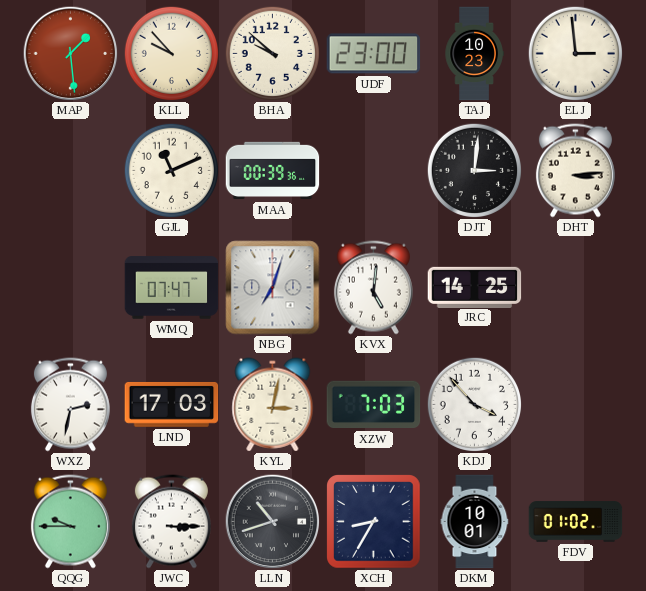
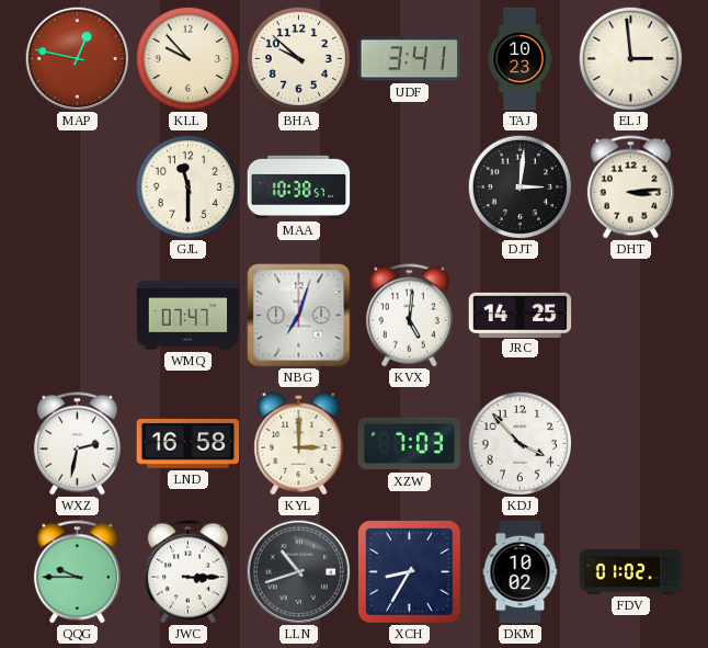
MAP: 1:29 -> 12:47 (77, 58)
UDF: 23:00 -> 3:41 (410, 59)
GJL: 11:11 -> 11:30 (187, 186)
MAA: 00:39 -> 10:38 (299, 187)
LND: 17:03 -> 16:58 (189, 443)
KYL: 3:02 -> 3:00 (299, 444)
DKM: 10:01 -> 10:02 (521, 572)
